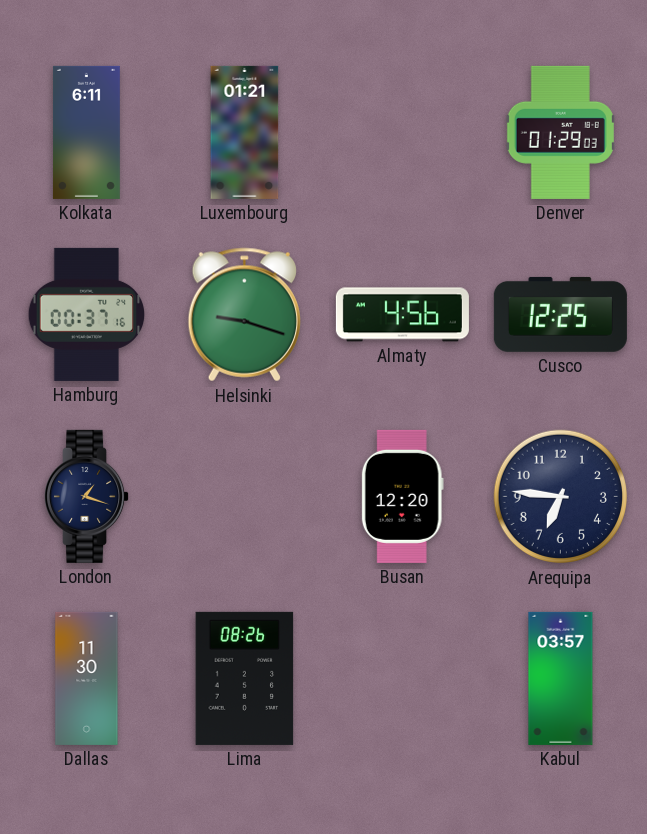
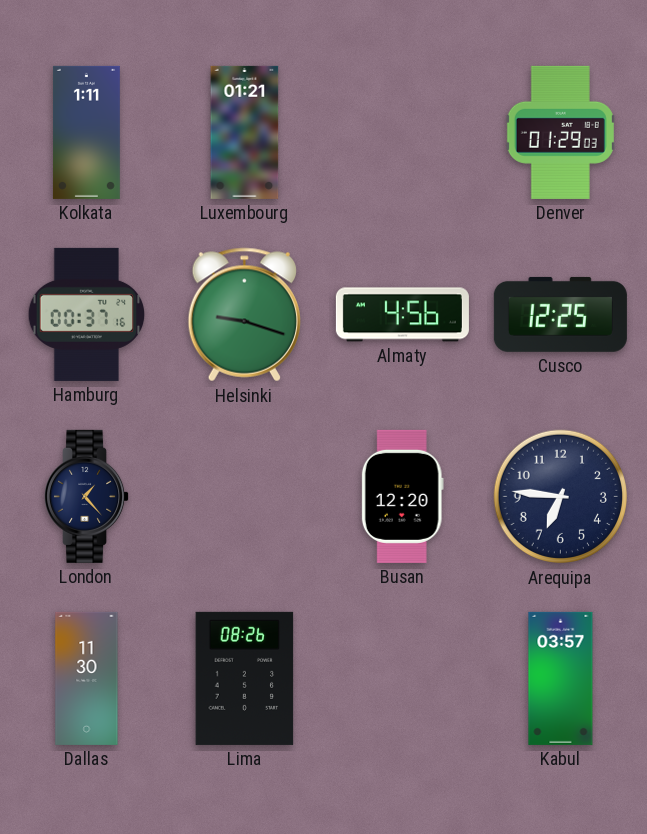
Kolkata: 6:11 -> 1:11 (86, 132)
London: 1:18 -> 1:23 (87, 496)
